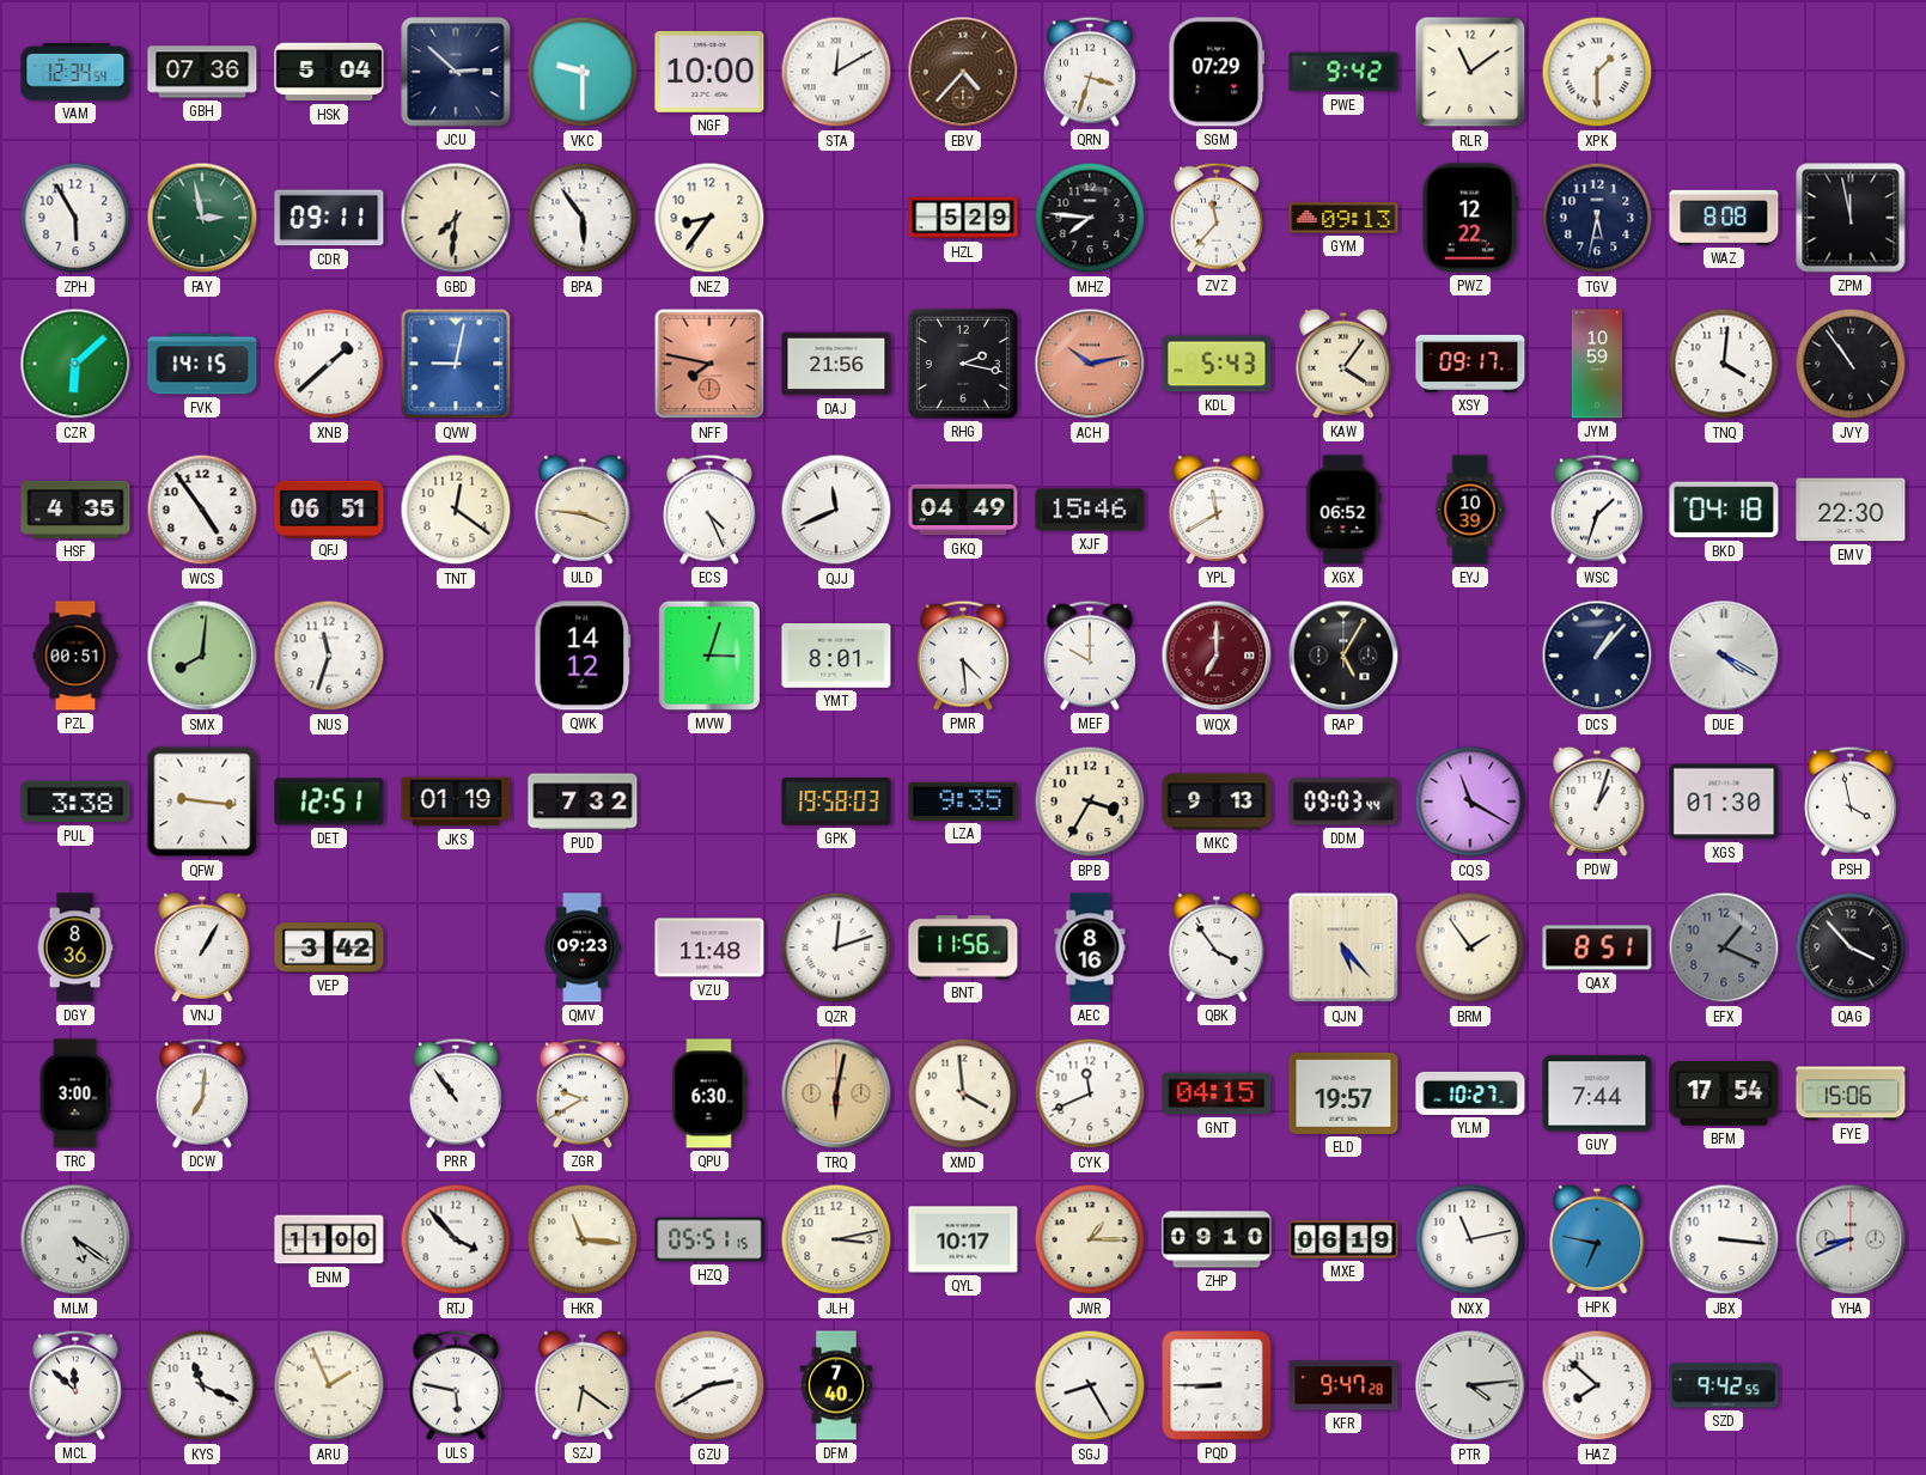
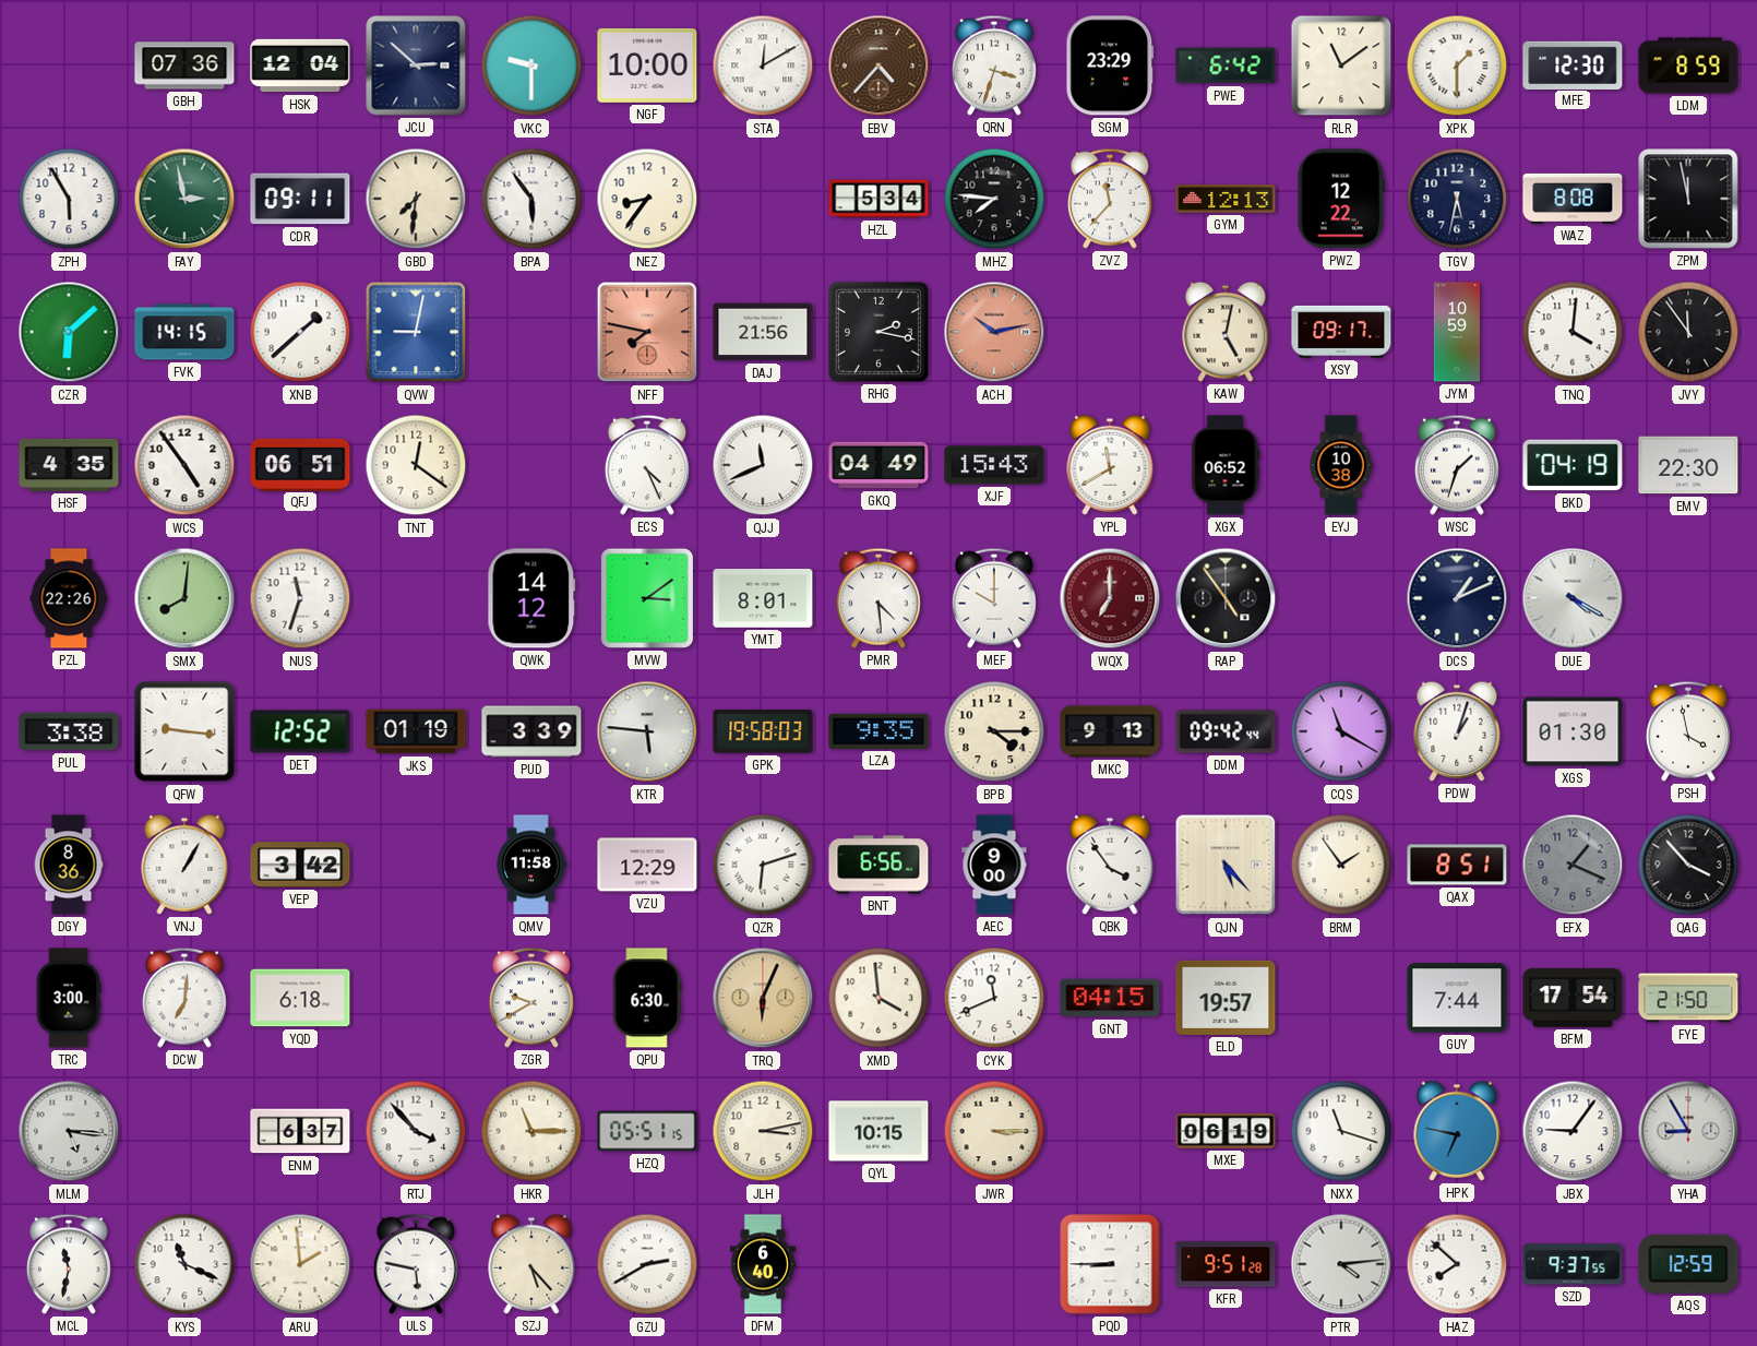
VAM: 12:34 -> none (75, 72)
HSK: 5:04 -> 12:04 (300, 65)
SGM: 07:29 -> 23:29 (1110, 65)
PWE: 9:42 -> 6:42 (1226, 65)
MFE: none -> 12:30 (1573, 64)
LDM: none -> 8:59 (1688, 65)
HZL: 5:29 -> 5:34 (878, 199)
GYM: 09:13 -> 12:13 (1226, 199)
KDL: 5:43 -> none (1217, 364)
KAW: 4:06 -> 5:02 (1226, 332)
JVY: 10:54 -> 11:54 (1688, 332)
ULD: 3:46 -> none (583, 510)
XJF: 15:46 -> 15:43 (994, 465)
EYJ: 10:39 -> 10:38 (1341, 465)
BKD: 04:18 -> 04:19 (1573, 465)
PZL: 00:51 -> 22:26 (69, 598)
MVW: 3:03 -> 3:09 (647, 598)
RAP: 5:05 -> 4:54 (1226, 598)
DCS: 1:07 -> 1:11 (1457, 598)
DET: 12:51 -> 12:52 (300, 731)
PUD: 7:32 -> 3:39 (531, 731)
KTR: none -> 5:46 (647, 731)
BPB: 3:35 -> 4:15 (994, 731)
DDM: 09:03 -> 09:42 (1226, 731)
QMV: 09:23 -> 11:58 (531, 865)
VZU: 11:48 -> 12:29 (647, 865)
QZR: 12:12 -> 6:12 (763, 865)
BNT: 11:56 -> 6:56 (878, 865)
AEC: 8:16 -> 9:00 (994, 865)
YQD: none -> 6:18 (300, 998)
PRR: 10:54 -> none (456, 1093)
TRQ: 6:02 -> 6:04 (763, 998)
YLM: 10:27 -> none (1470, 1093)
FYE: 15:06 -> 21:50 (1688, 998)
MLM: 5:21 -> 5:16 (69, 1131)
ENM: 11:00 -> 6:37 (300, 1131)
HKR: 11:16 -> 11:15 (531, 1131)
QYL: 10:17 -> 10:15 (878, 1131)
JWR: 1:15 -> 3:15 (994, 1131)
ZHP: 09:10 -> none (1217, 1239)
NXX: 11:13 -> 11:18 (1341, 1131)
JBX: 3:16 -> 9:06 (1573, 1131)
YHA: 8:41 -> 8:55 (1688, 1131)
MCL: 11:52 -> 11:32 (69, 1264)
ARU: 1:56 -> 1:59 (300, 1264)
SZJ: 6:21 -> 5:23 (531, 1264)
DFM: 7:40 -> 6:40 (763, 1264)
SGJ: 8:25 -> none (1090, 1385)
KFR: 9:47 -> 9:51 (1226, 1264)
SZD: 9:42 -> 9:37 (1573, 1264)
AQS: none -> 12:59 (1688, 1264)
